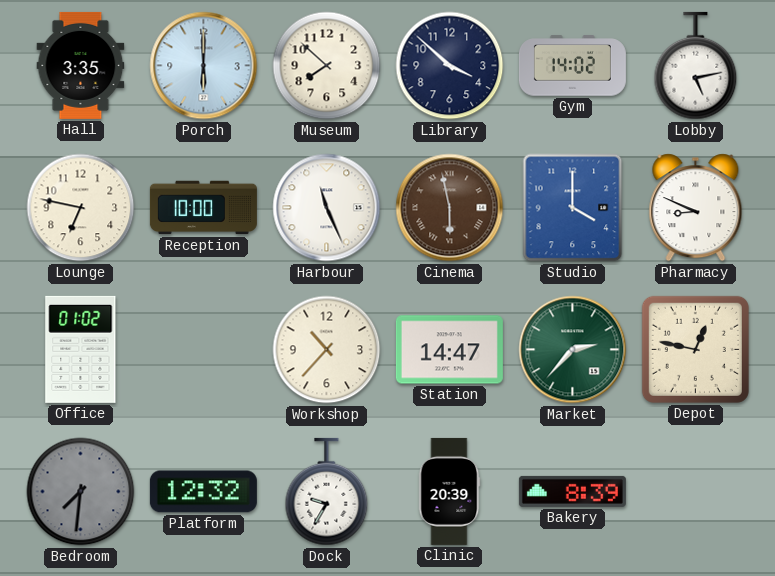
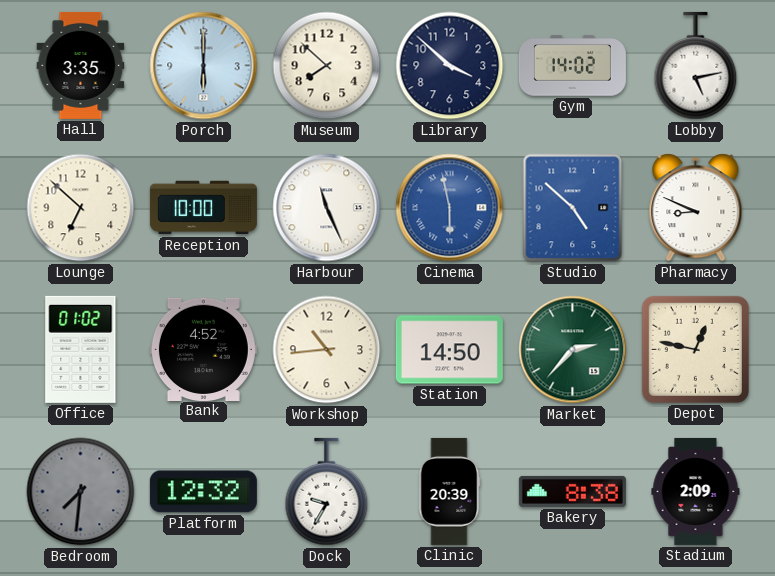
Lounge: 6:47 -> 6:52 (81, 208)
Cinema dial: brown -> blue (450, 208)
Studio: 4:00 -> 4:52 (573, 208)
Bank: none -> 4:52 (203, 349)
Workshop: 10:37 -> 10:44 (327, 350)
Station: 14:47 -> 14:50 (449, 350)
Bakery: 8:39 -> 8:38 (572, 491)
Stadium: none -> 2:09 (696, 491)
